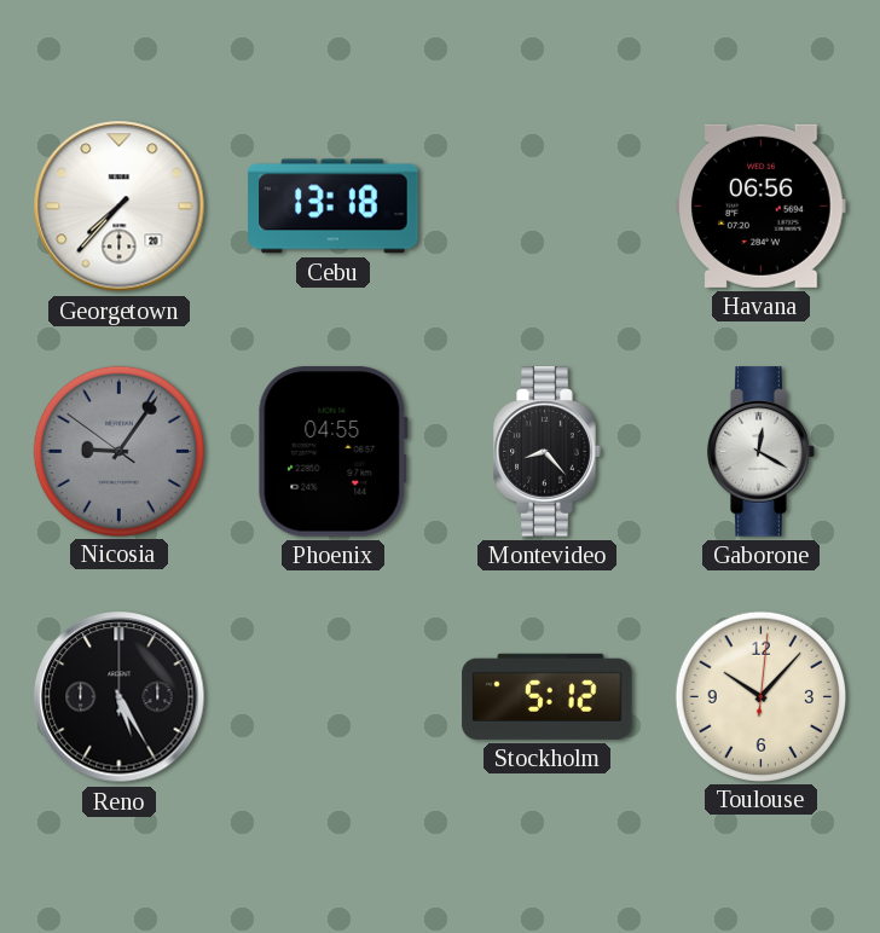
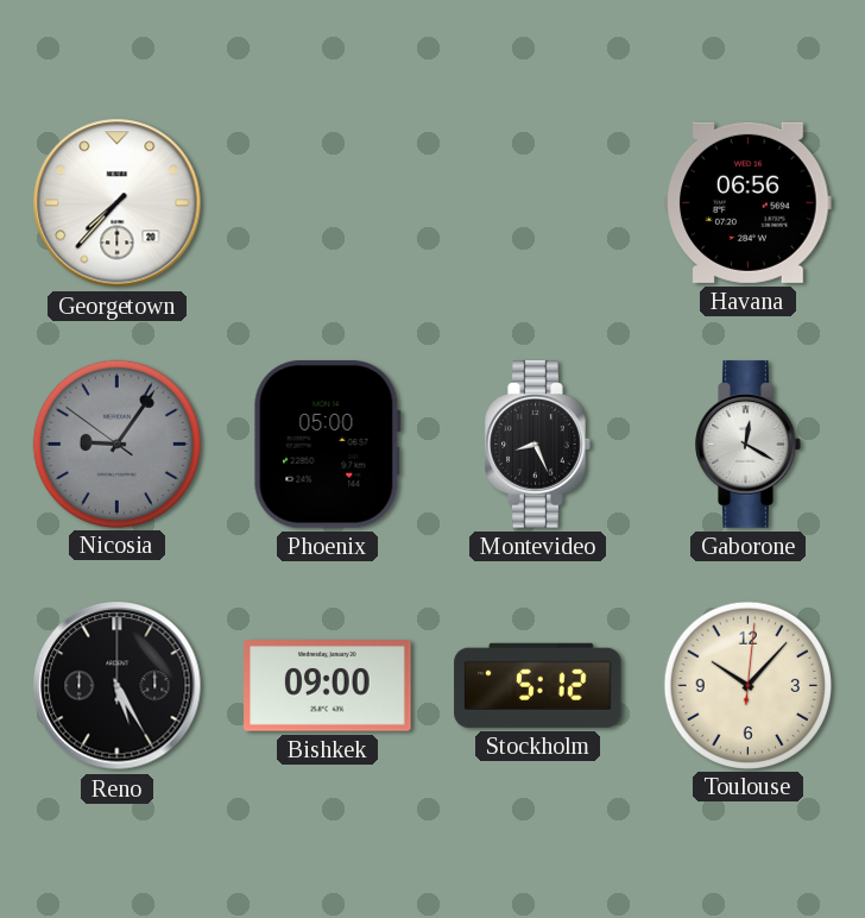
Cebu: 13:18 -> none (334, 207)
Phoenix: 04:55 -> 05:00 (327, 445)
Montevideo: 8:23 -> 8:26 (538, 445)
Bishkek: none -> 09:00 (328, 686)
